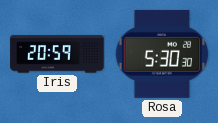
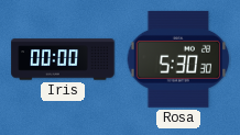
Iris: 20:59 -> 00:00 (63, 59)
